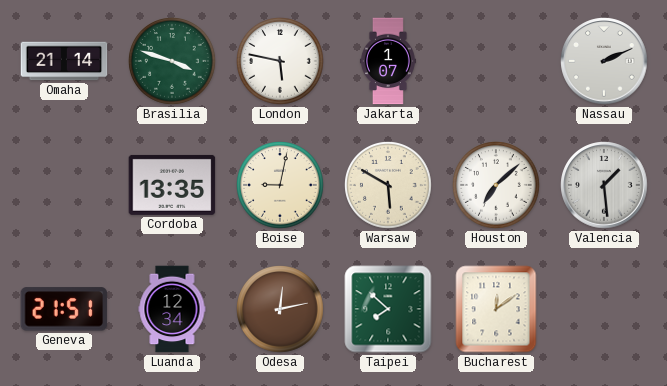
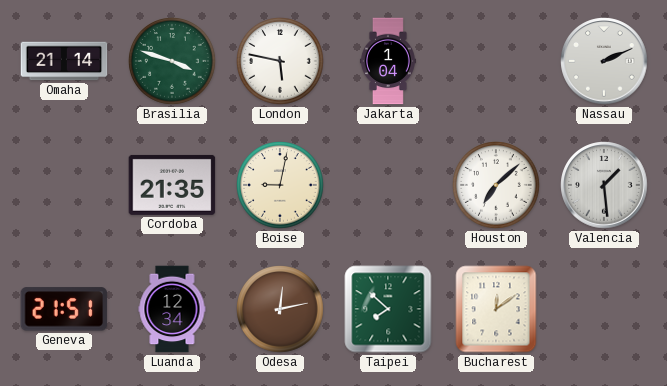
Jakarta: 1:07 -> 1:04 (388, 61)
Cordoba: 13:35 -> 21:35 (172, 185)
Warsaw: 5:50 -> none (388, 185)
